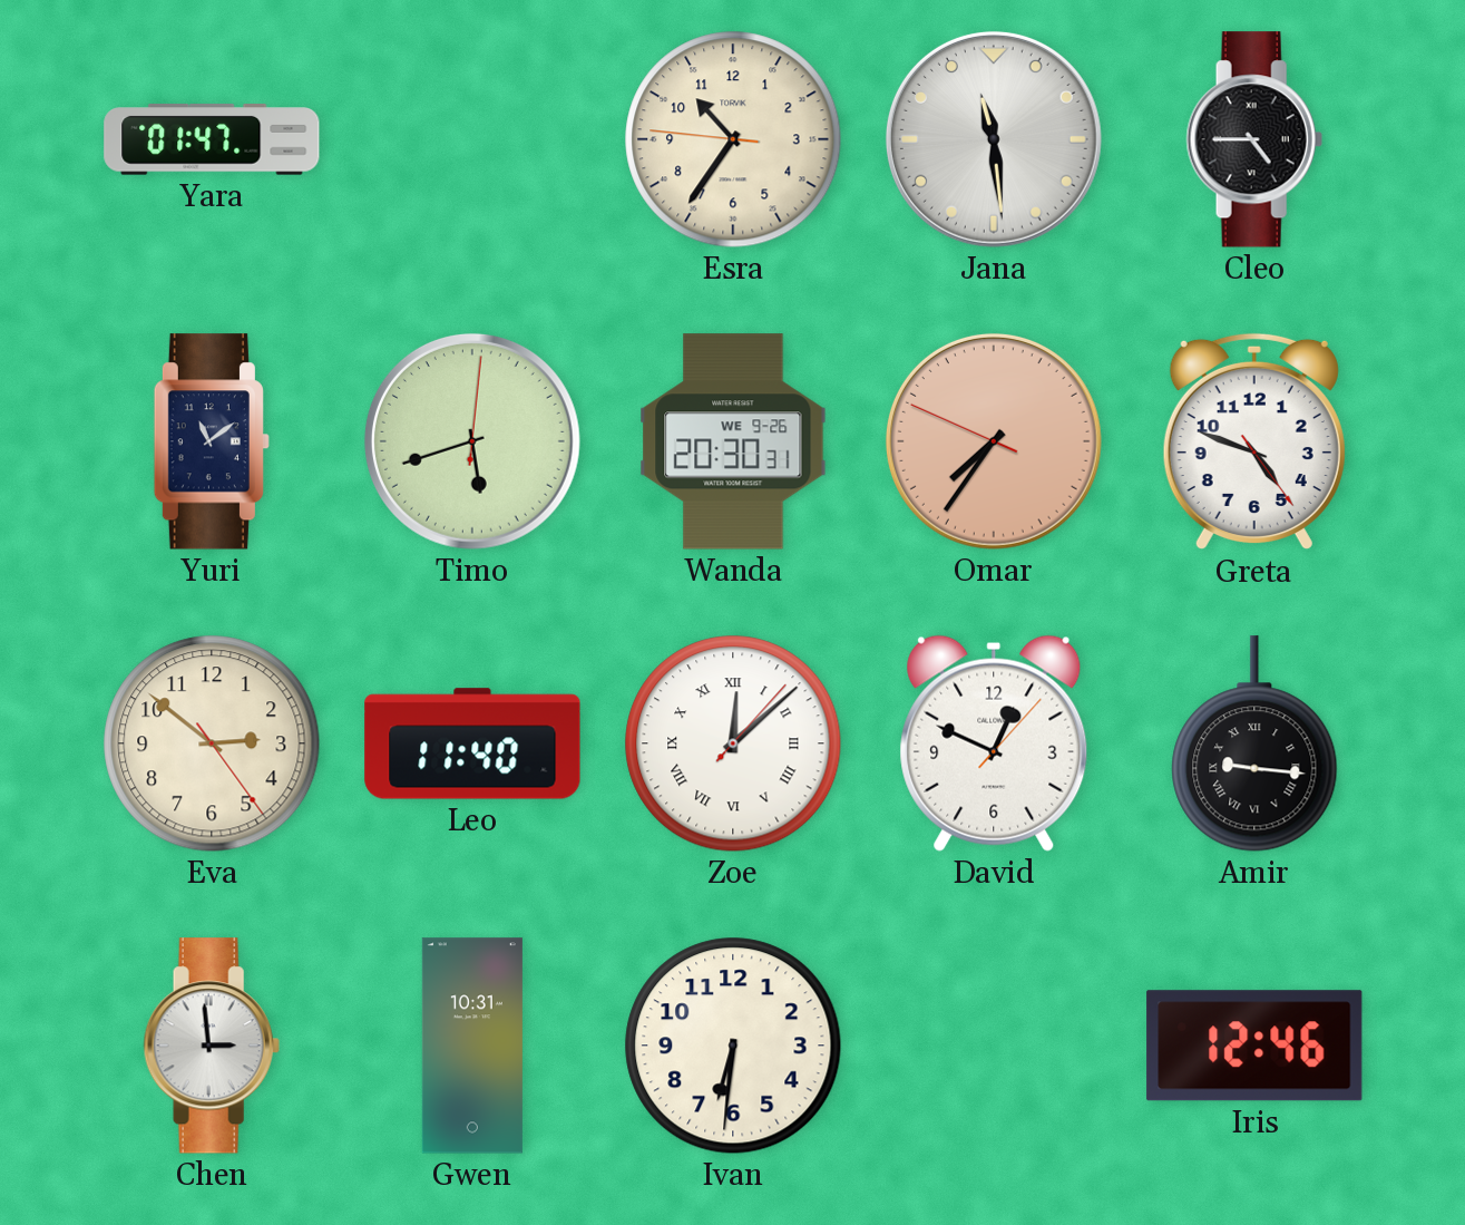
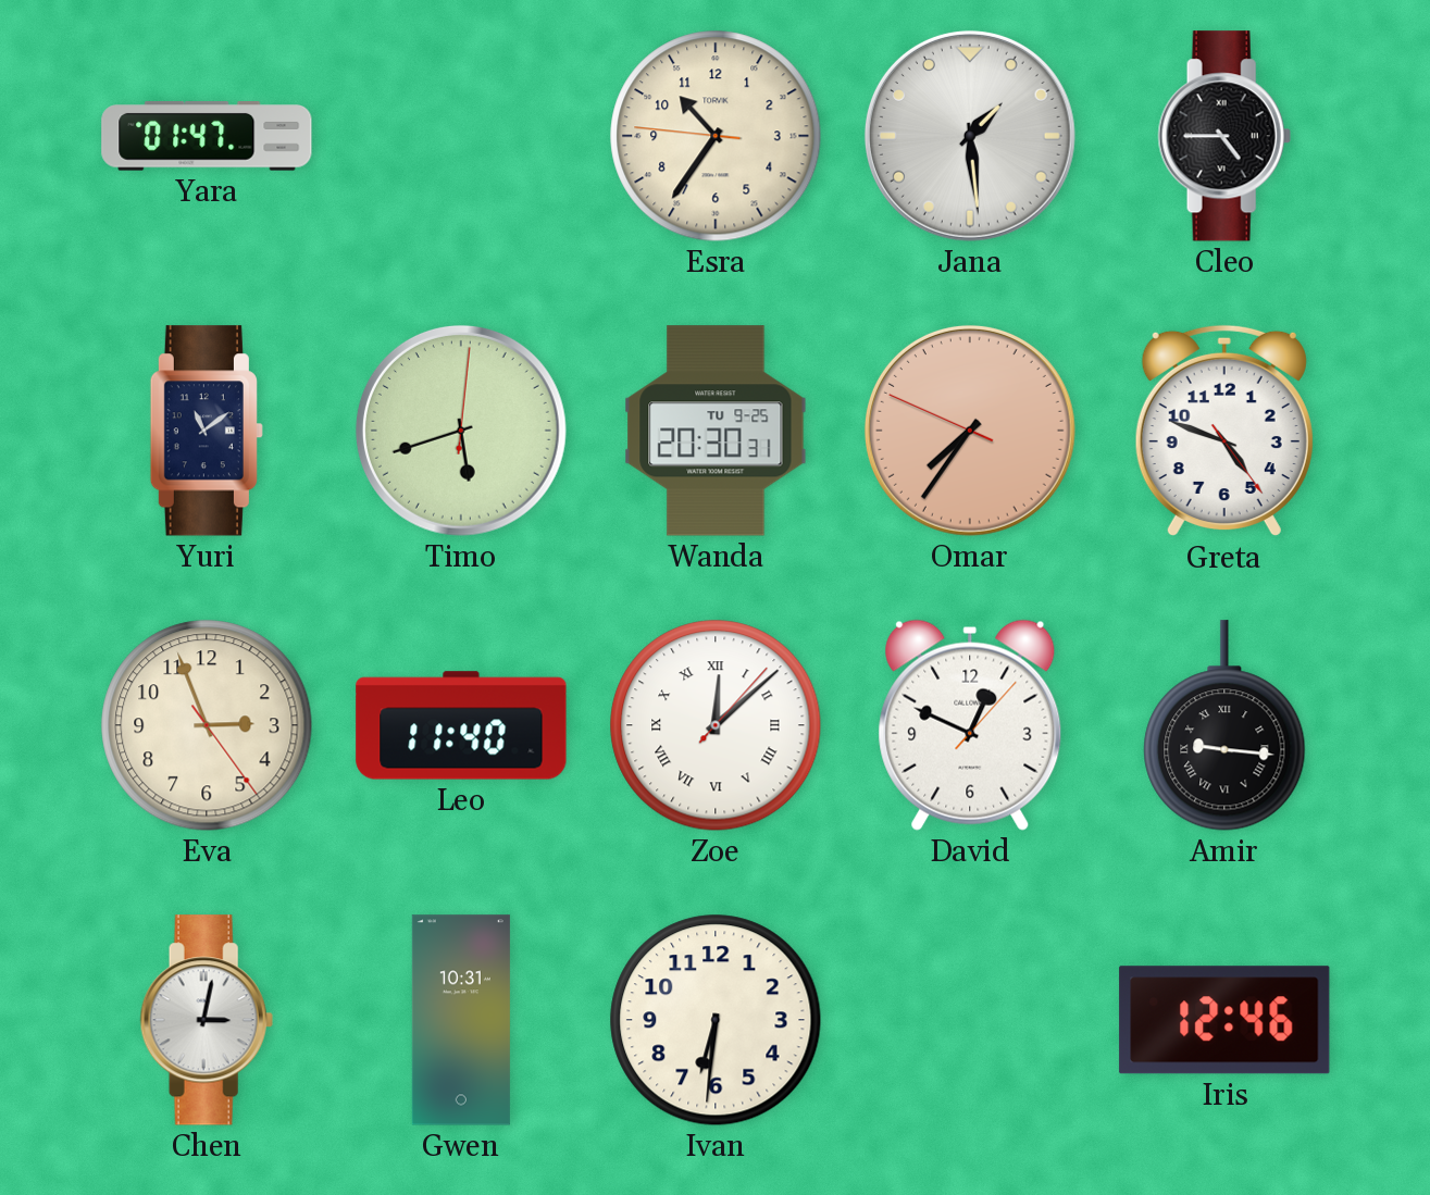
Jana: 11:29 -> 1:29 (970, 136)
Wanda date: WE 9-26 -> TU 9-25 (716, 431)
Eva: 2:51 -> 2:56 (207, 725)
Chen: 2:59 -> 3:02 (207, 1020)
